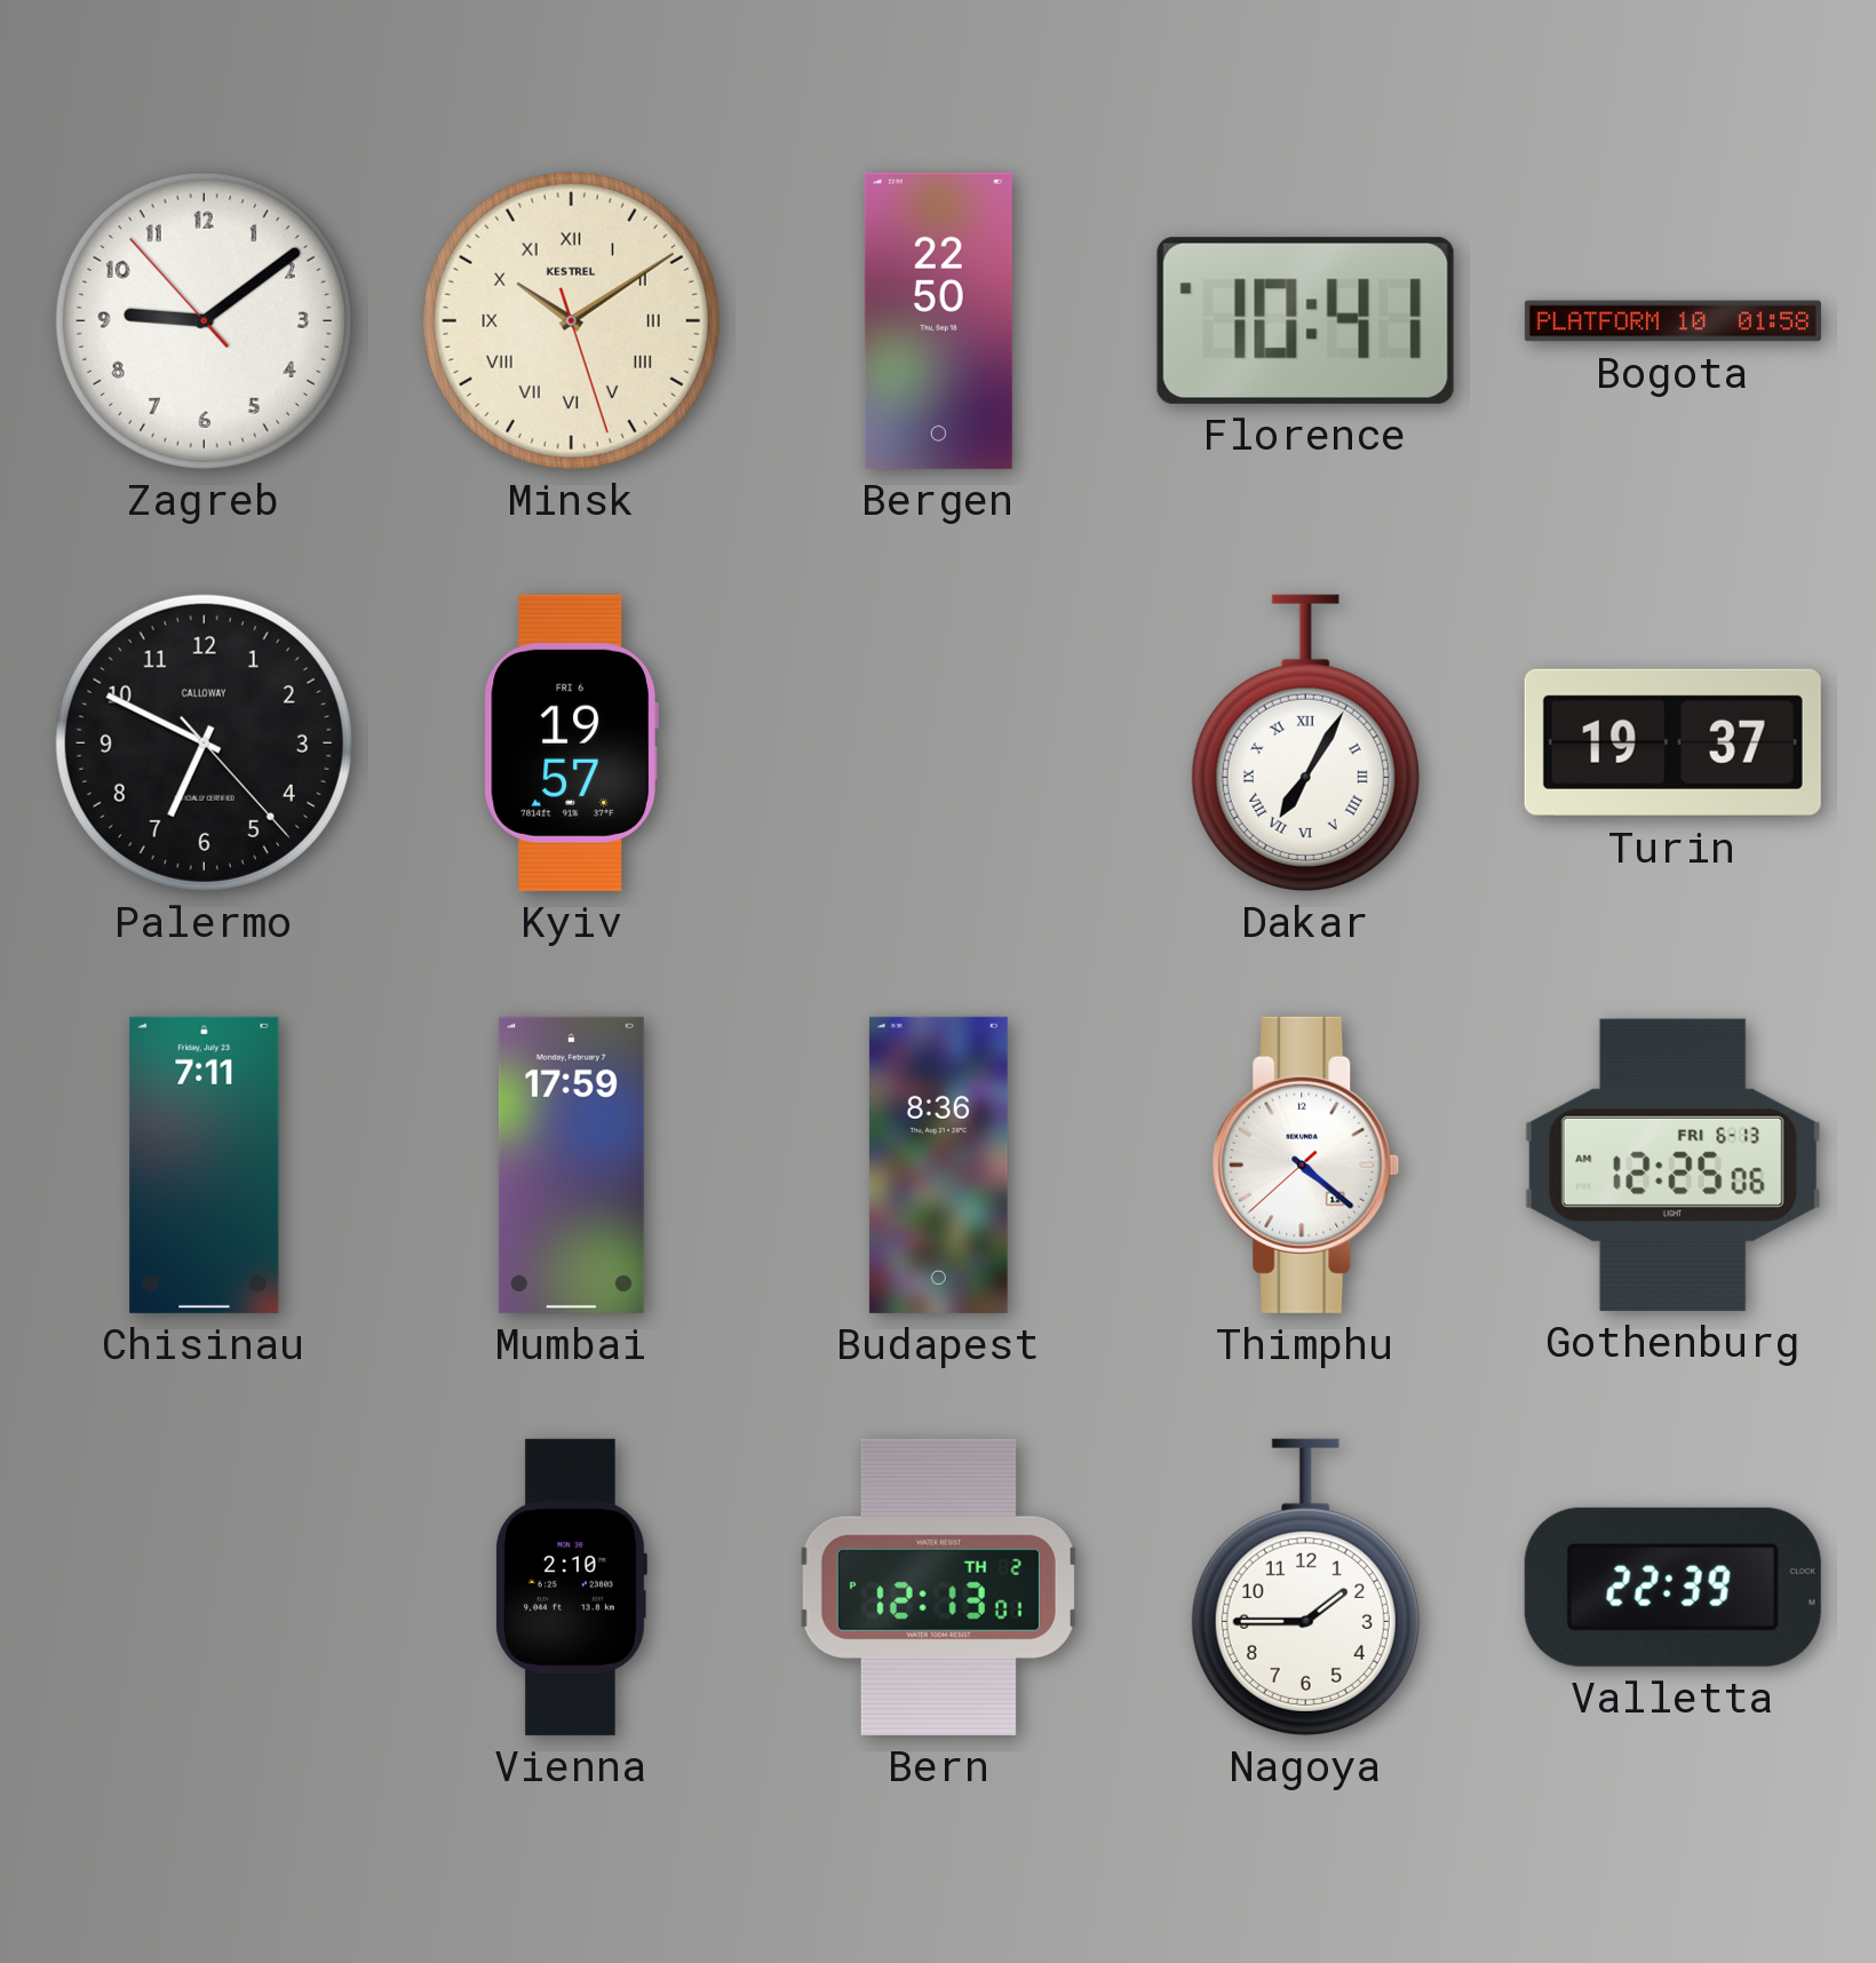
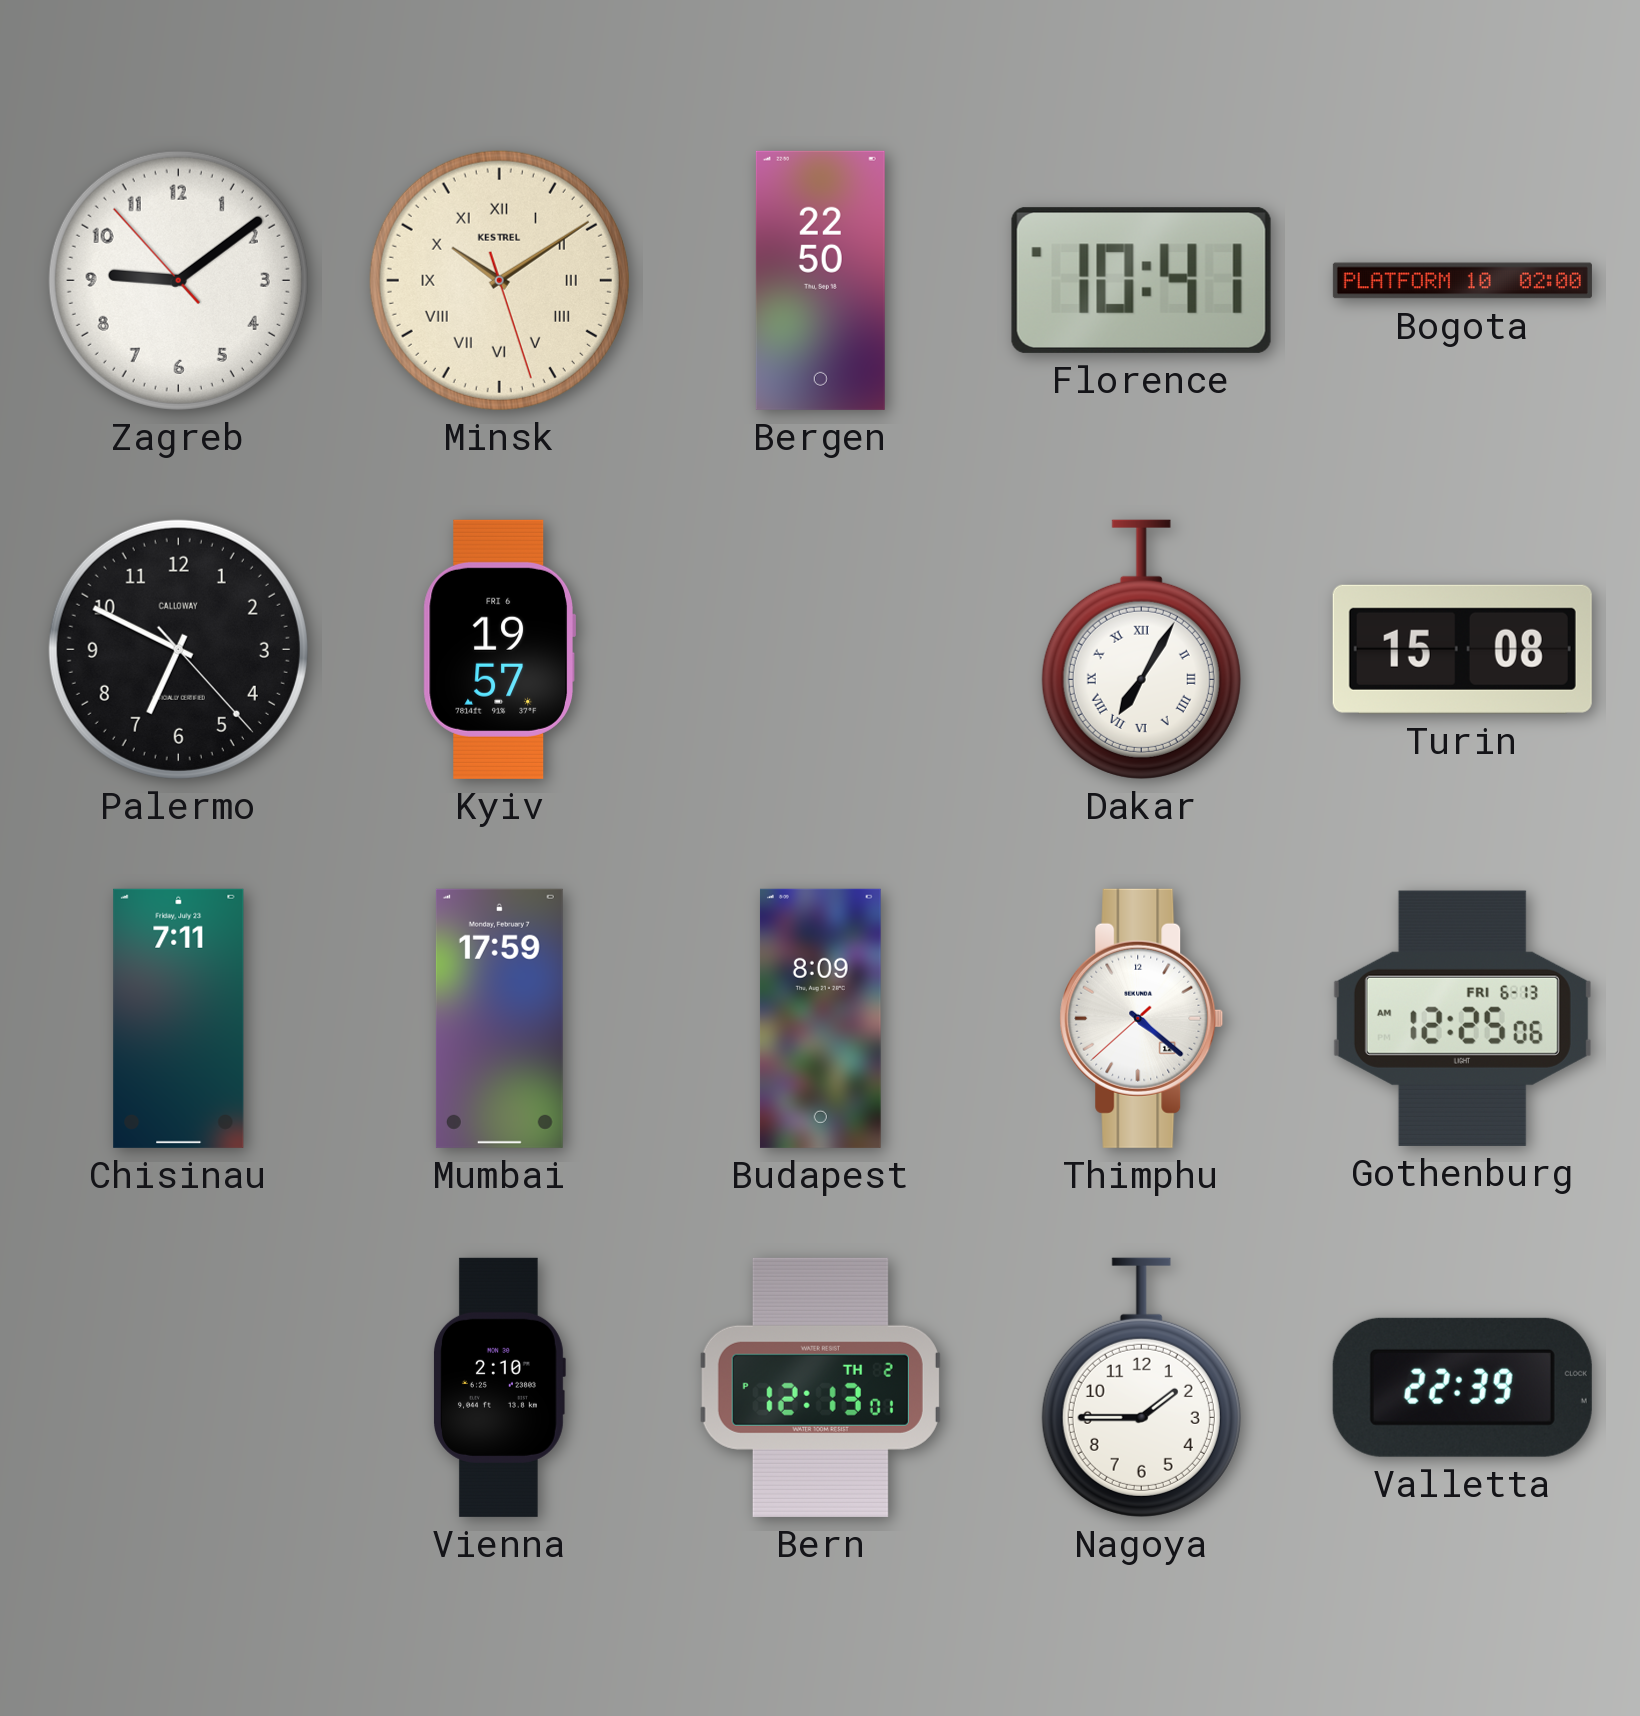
Bogota: 01:58 -> 02:00 (1462, 281)
Turin: 19:37 -> 15:08 (1462, 649)
Budapest: 8:36 -> 8:09 (820, 1018)
